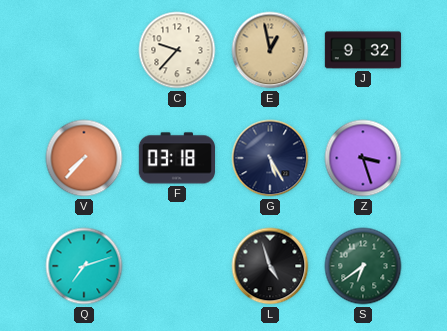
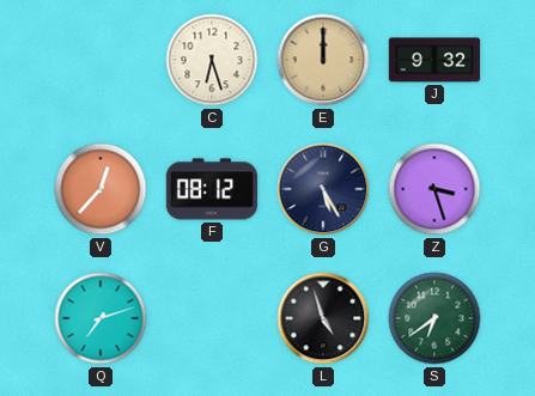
C: 9:37 -> 6:27 (212, 60)
E: 12:58 -> 12:00 (323, 60)
V: 7:37 -> 12:37 (101, 189)
F: 03:18 -> 08:12 (212, 189)
